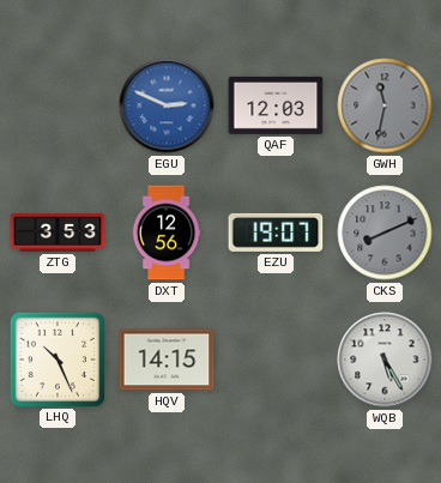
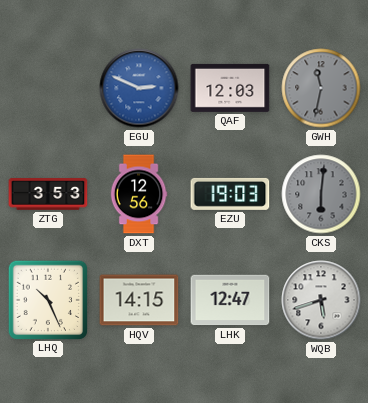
EZU: 19:07 -> 19:03 (230, 194)
CKS: 8:11 -> 6:01 (321, 194)
LHK: none -> 12:47 (230, 300)
WQB: 5:25 -> 5:42 (321, 300)
